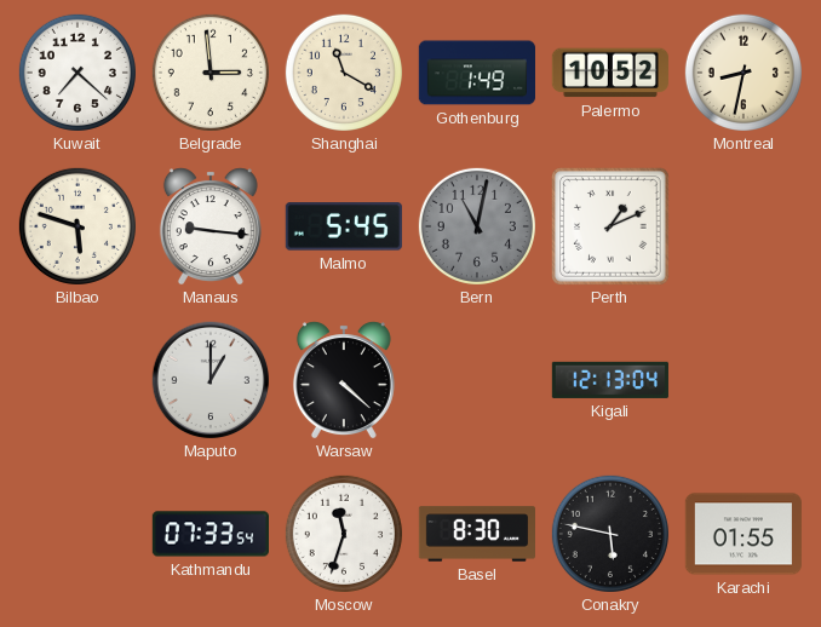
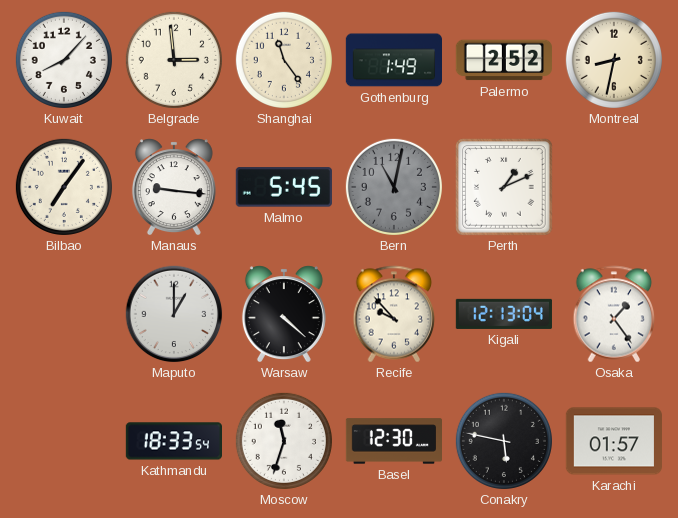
Kuwait: 7:22 -> 8:07 (64, 60)
Shanghai: 11:20 -> 11:24 (284, 60)
Palermo: 10:52 -> 2:52 (504, 60)
Bilbao: 5:48 -> 7:06 (64, 187)
Recife: none -> 9:53 (394, 314)
Osaka: none -> 1:24 (614, 314)
Kathmandu: 07:33 -> 18:33 (173, 441)
Basel: 8:30 -> 12:30 (393, 441)
Karachi: 01:55 -> 01:57 (614, 441)
